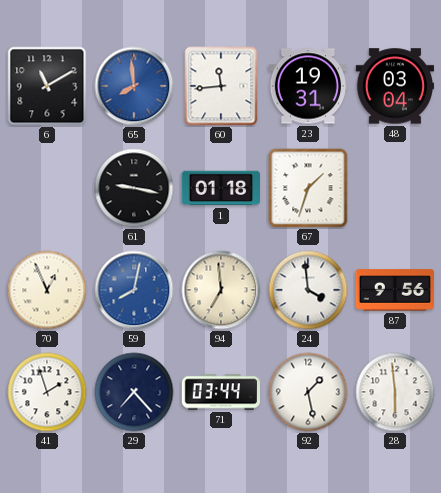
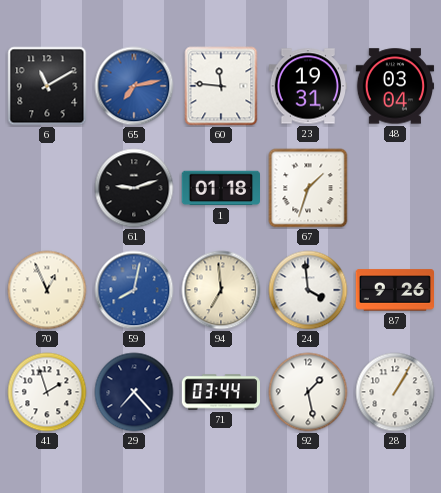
65: 7:59 -> 7:13 (134, 86)
60: 11:44 -> 11:46 (221, 86)
61: 9:17 -> 9:12 (134, 188)
87: 9:56 -> 9:26 (394, 290)
28: 5:59 -> 1:05 (395, 392)
